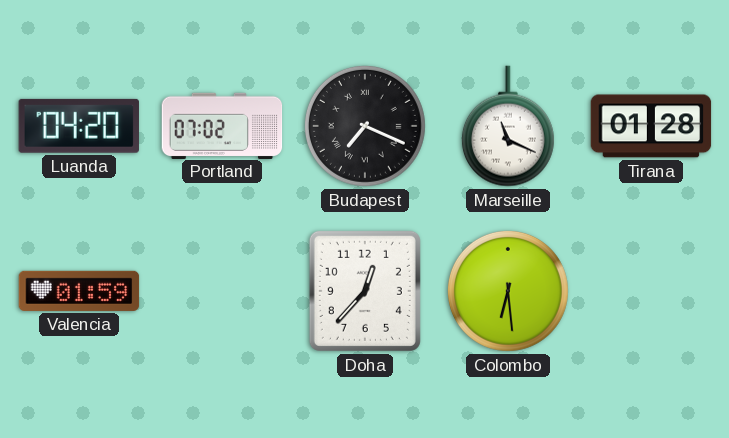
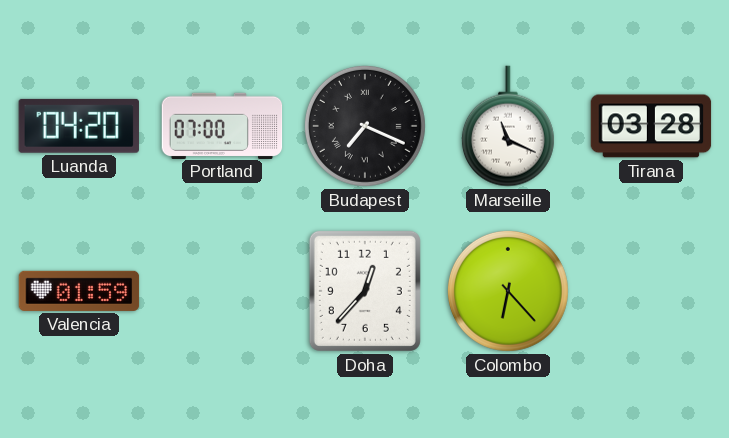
Portland: 07:02 -> 07:00 (222, 125)
Tirana: 01:28 -> 03:28 (651, 126)
Colombo: 6:29 -> 6:23 (508, 291)
